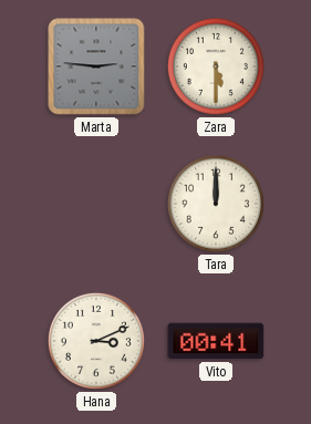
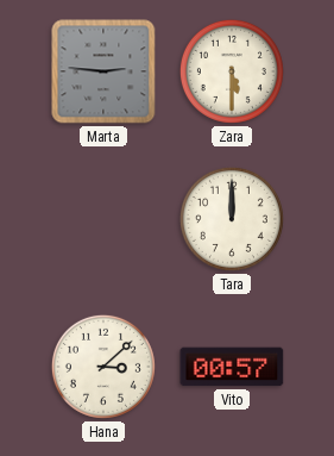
Hana: 3:11 -> 3:08 (103, 367)
Vito: 00:41 -> 00:57 (232, 367)
